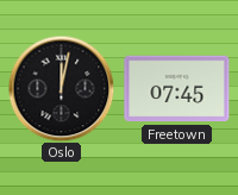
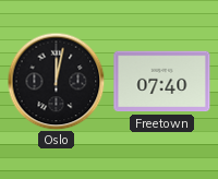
Freetown: 07:45 -> 07:40 (162, 82)
